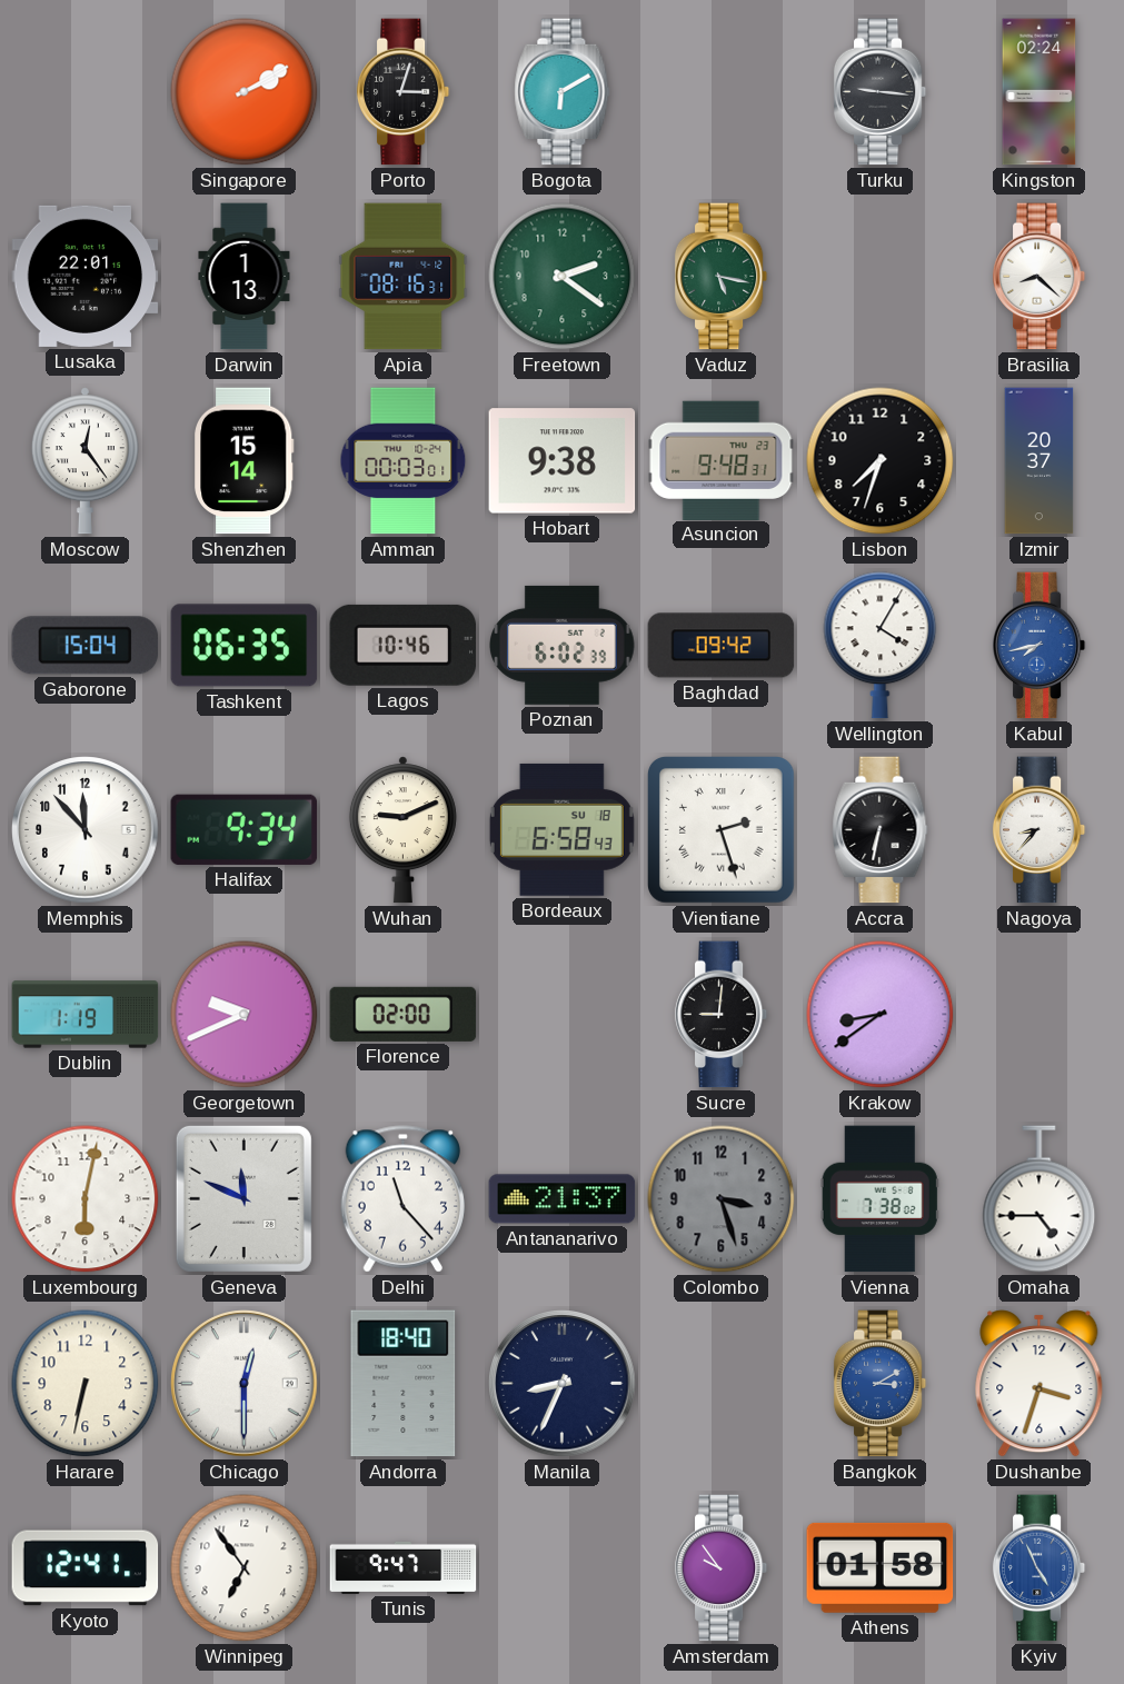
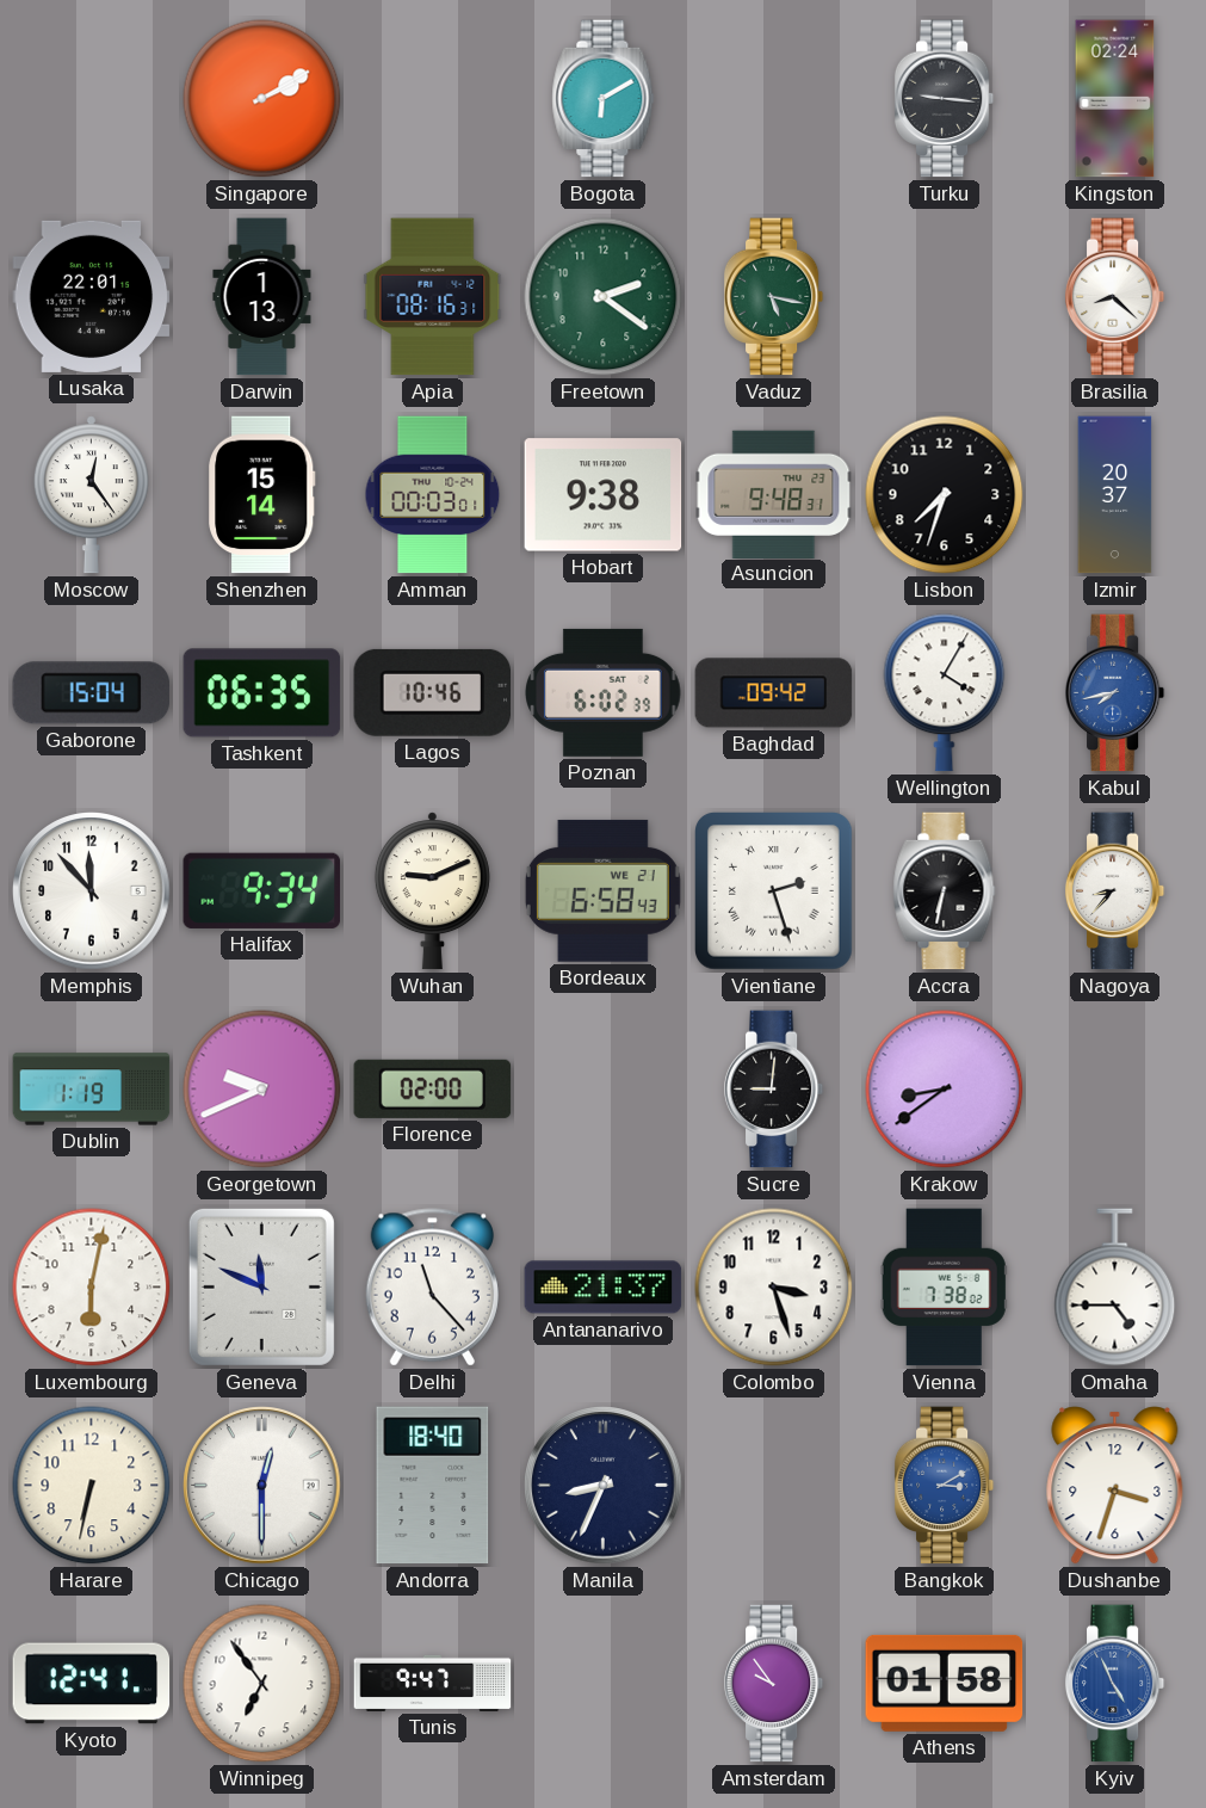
Porto: 3:03 -> none (404, 92)
Bordeaux date: SU 18 -> WE 21 (602, 890)
Colombo dial: grey -> white (774, 1288)
